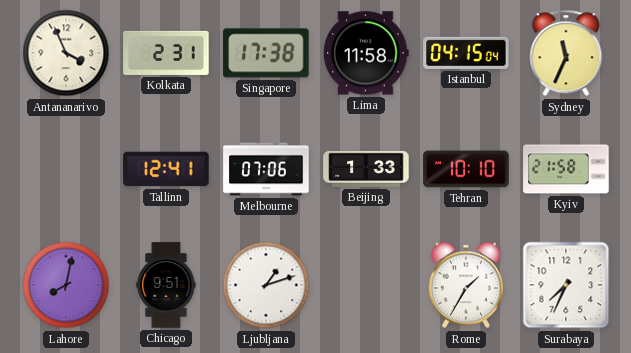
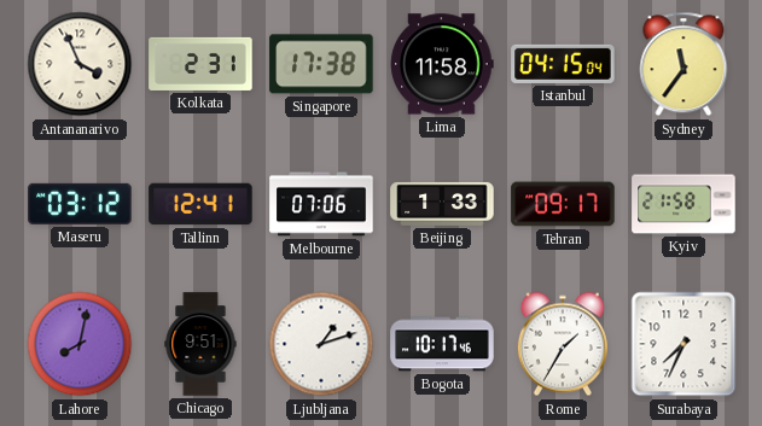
Sydney: 11:34 -> 11:36 (684, 64)
Maseru: none -> 03:12 (80, 204)
Tehran: 10:10 -> 09:17 (563, 204)
Bogota: none -> 10:17 (442, 344)
